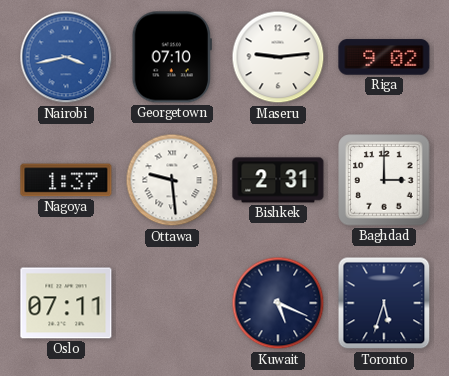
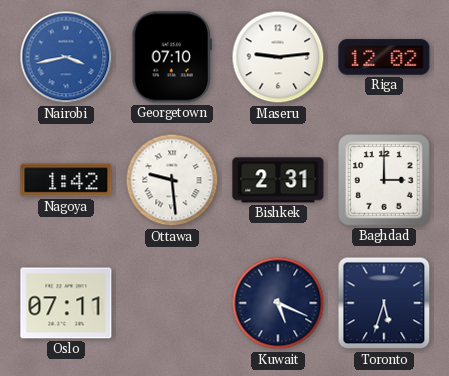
Riga: 9:02 -> 12:02 (384, 57)
Nagoya: 1:37 -> 1:42 (66, 180)
